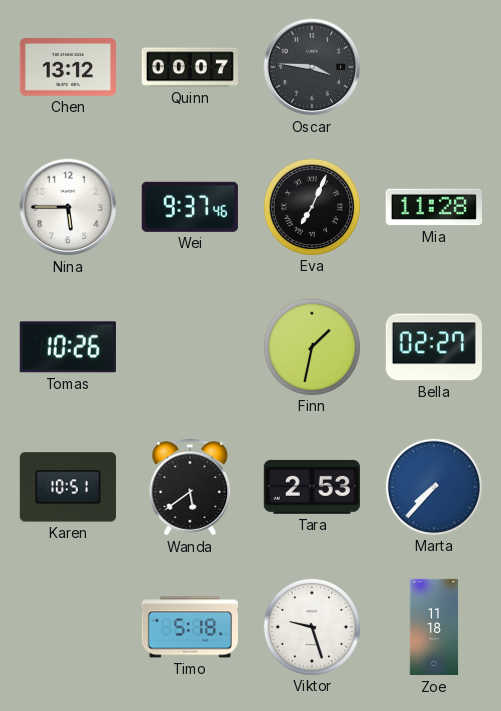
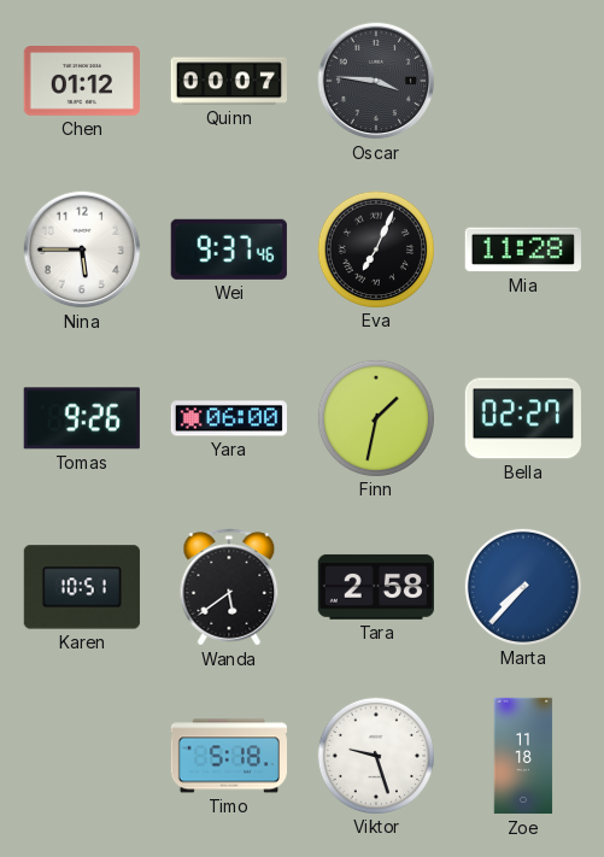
Chen: 13:12 -> 01:12 (81, 81)
Tomas: 10:26 -> 9:26 (82, 418)
Yara: none -> 06:00 (229, 418)
Tara: 2:53 -> 2:58 (376, 587)
